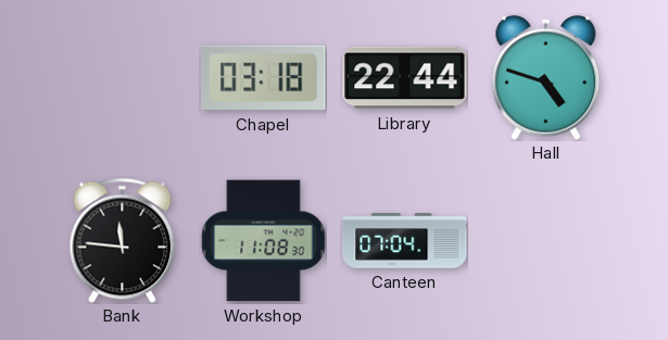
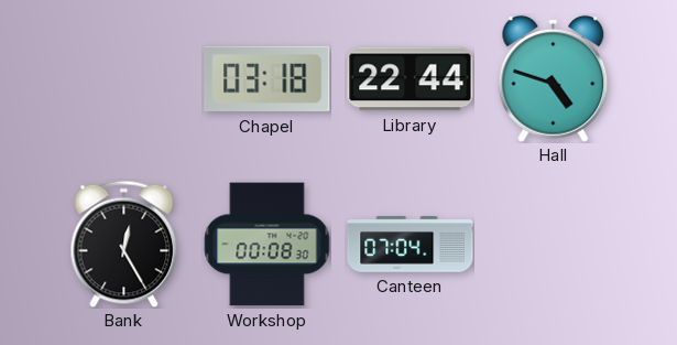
Bank: 11:46 -> 12:25 (124, 244)
Workshop: 11:08 -> 00:08 (266, 245)
